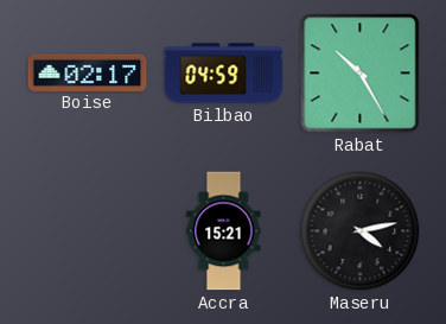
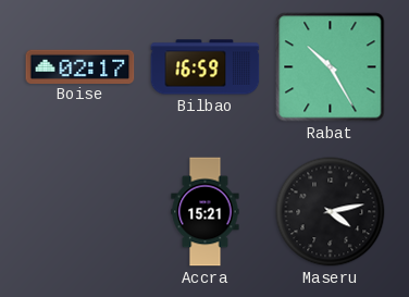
Bilbao: 04:59 -> 16:59 (206, 67)
